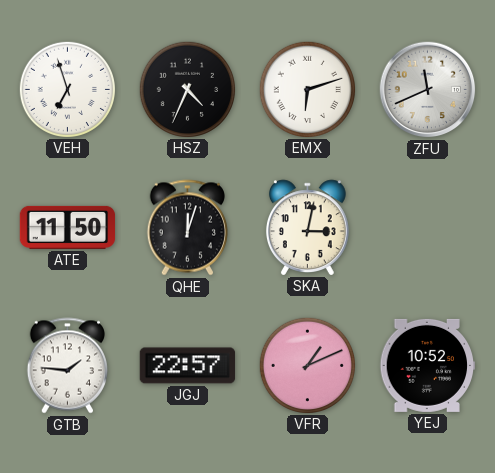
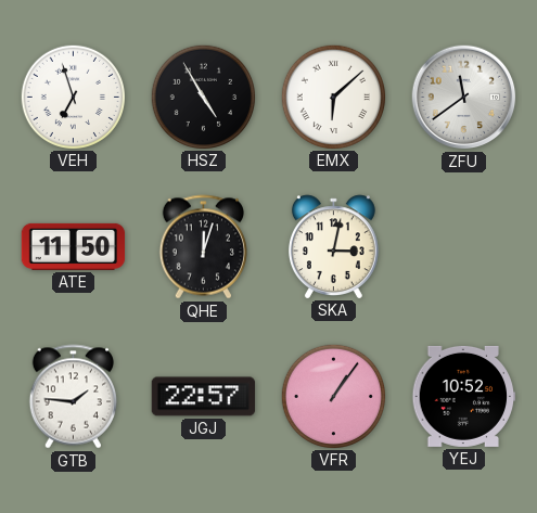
HSZ: 4:34 -> 4:55 (203, 97)
EMX: 6:12 -> 6:08 (333, 97)
ZFU: 11:41 -> 11:39 (464, 98)
VFR: 1:11 -> 1:06 (333, 396)
